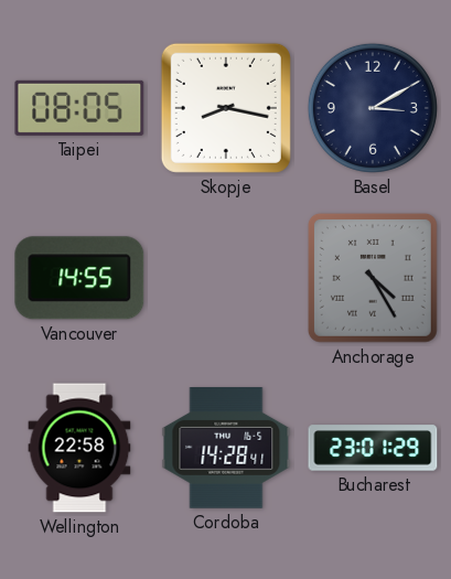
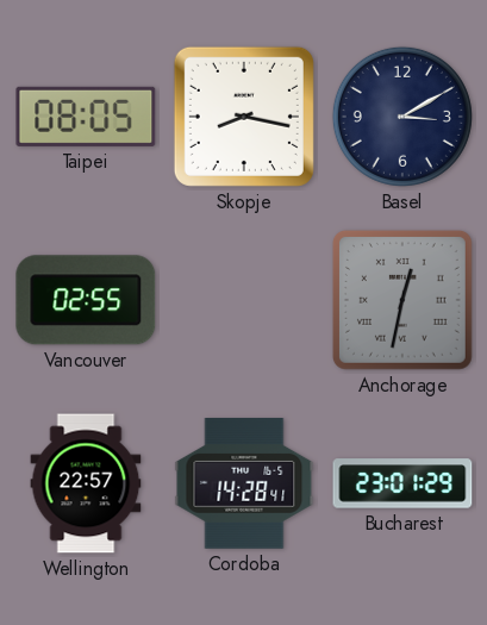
Vancouver: 14:55 -> 02:55 (86, 300)
Anchorage: 4:25 -> 12:32 (402, 300)
Wellington: 22:58 -> 22:57 (86, 483)
